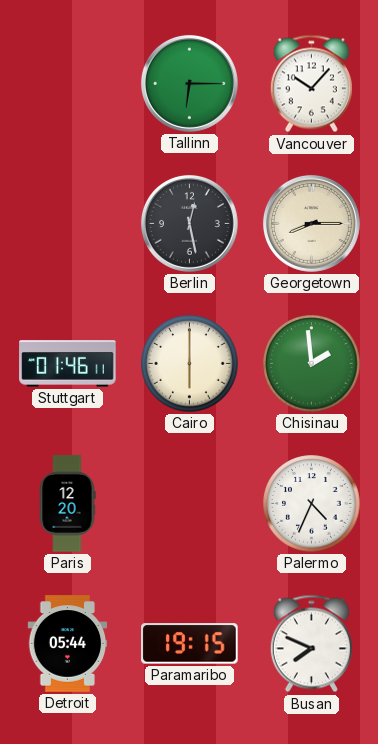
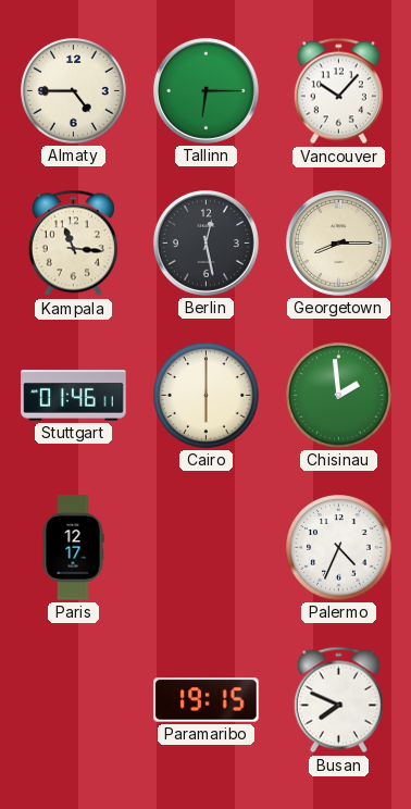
Almaty: none -> 4:45 (74, 91)
Kampala: none -> 11:16 (73, 244)
Paris: 12:20 -> 12:17 (73, 548)
Detroit: 05:44 -> none (68, 644)
